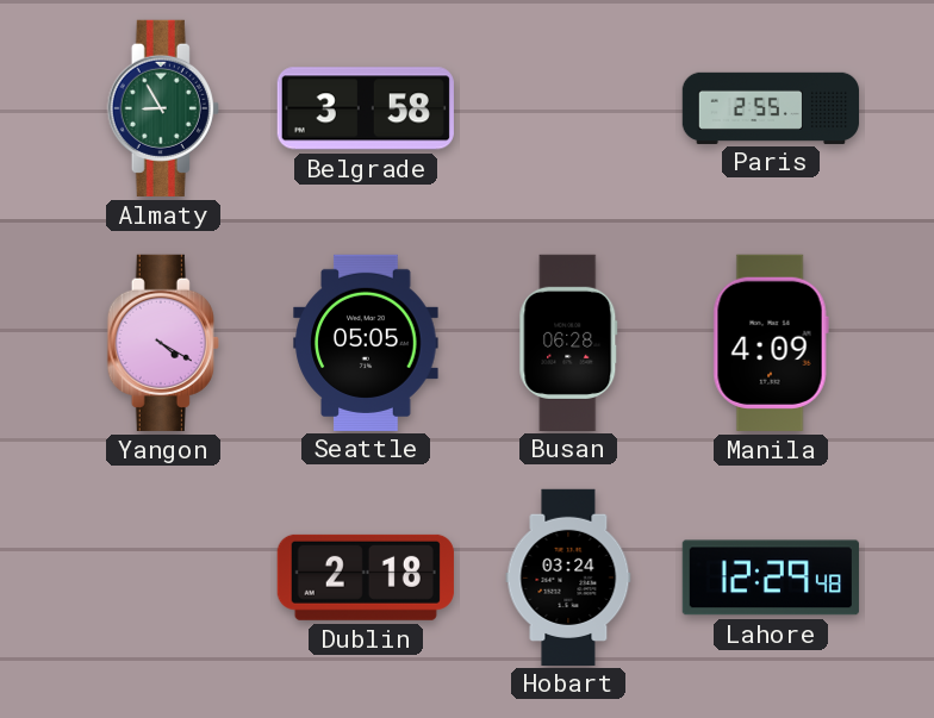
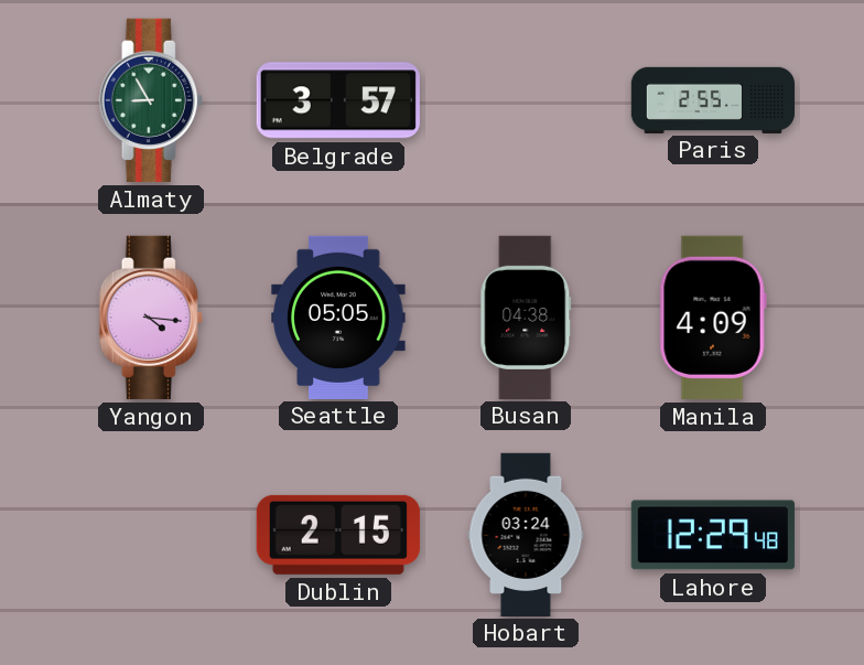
Belgrade: 3:58 -> 3:57 (338, 100)
Yangon: 4:20 -> 4:16 (151, 318)
Busan: 06:28 -> 04:38 (526, 317)
Dublin: 2:18 -> 2:15 (338, 535)
